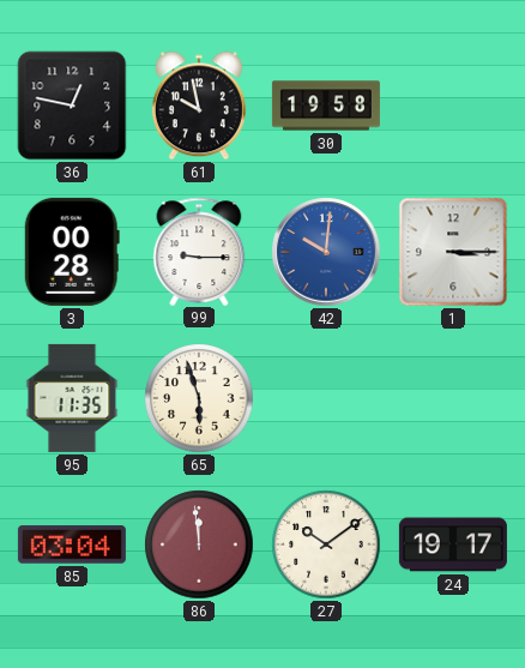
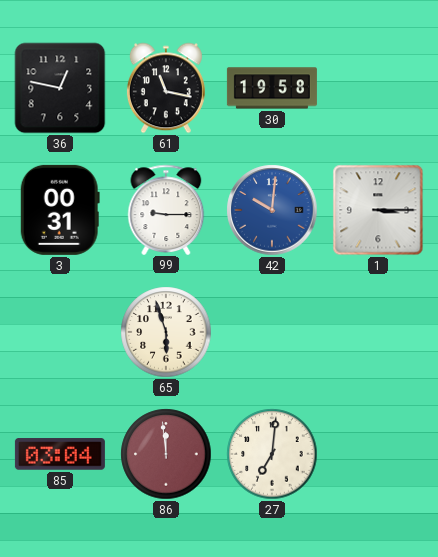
61: 9:58 -> 11:17 (166, 88)
3: 00:28 -> 00:31 (60, 210)
95: 11:35 -> none (72, 398)
27: 10:09 -> 7:01 (272, 454)
24: 19:17 -> none (453, 544)
